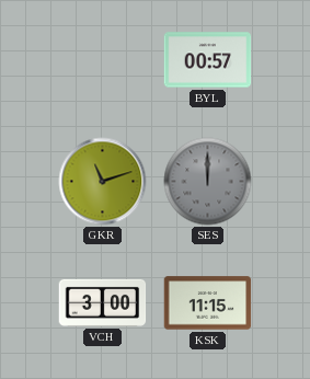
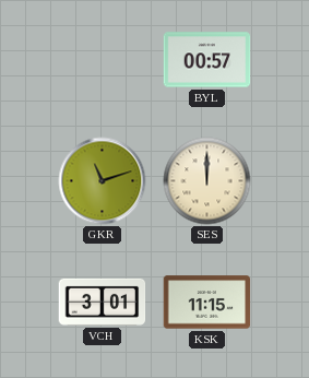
SES dial: grey -> cream (207, 181)
VCH: 3:00 -> 3:01 (103, 302)
